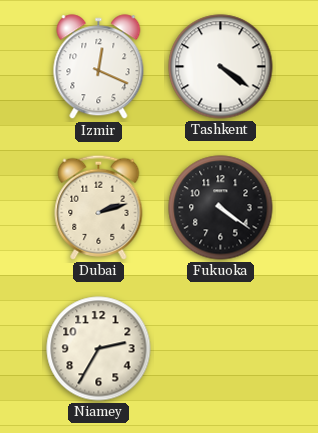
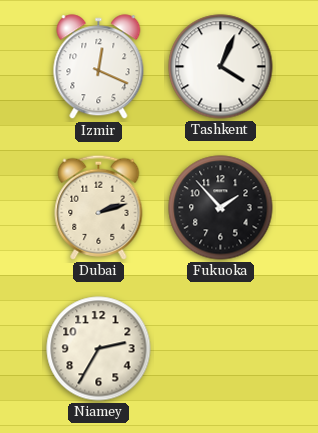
Tashkent: 4:21 -> 4:04 (221, 67)
Fukuoka: 4:21 -> 1:53 (221, 208)
